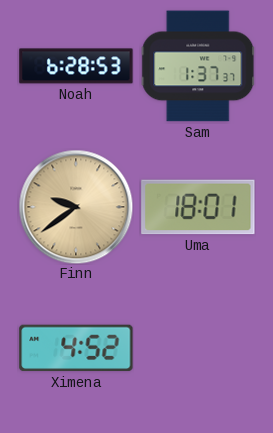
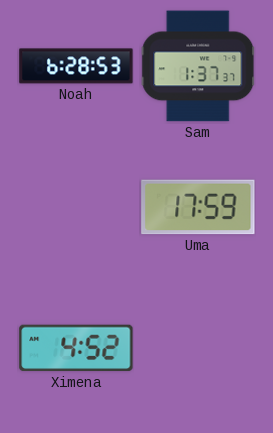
Finn: 9:39 -> none (76, 207)
Uma: 18:01 -> 17:59 (198, 207)
